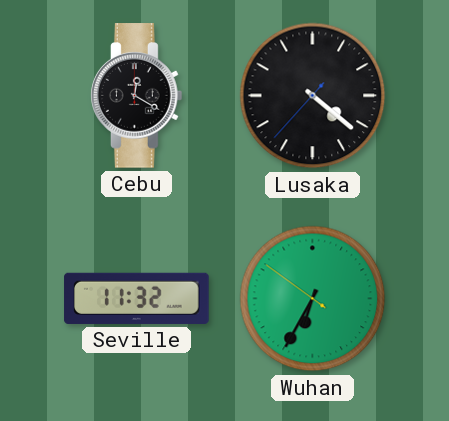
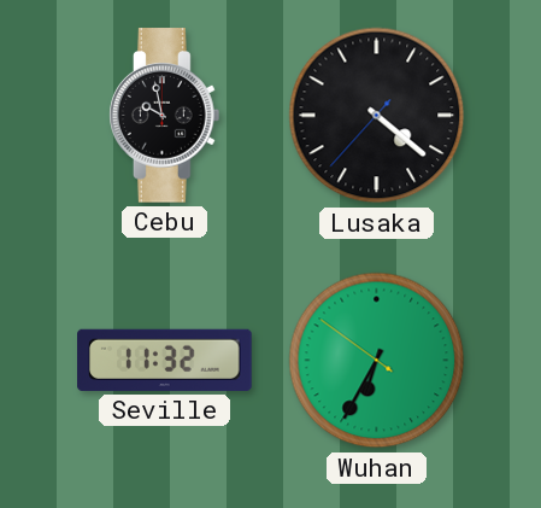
Cebu: 12:20 -> 9:58 (165, 116)
